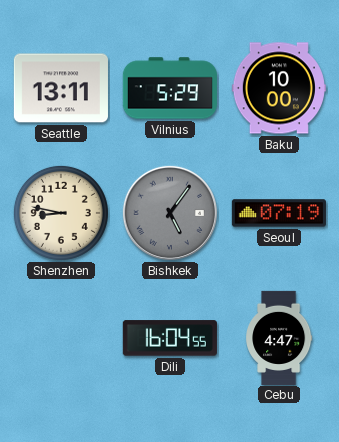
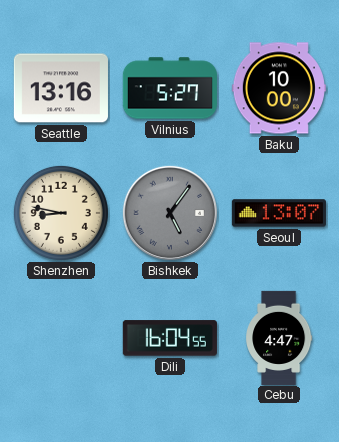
Seattle: 13:11 -> 13:16 (61, 88)
Vilnius: 5:29 -> 5:27 (170, 88)
Seoul: 07:19 -> 13:07 (279, 213)
